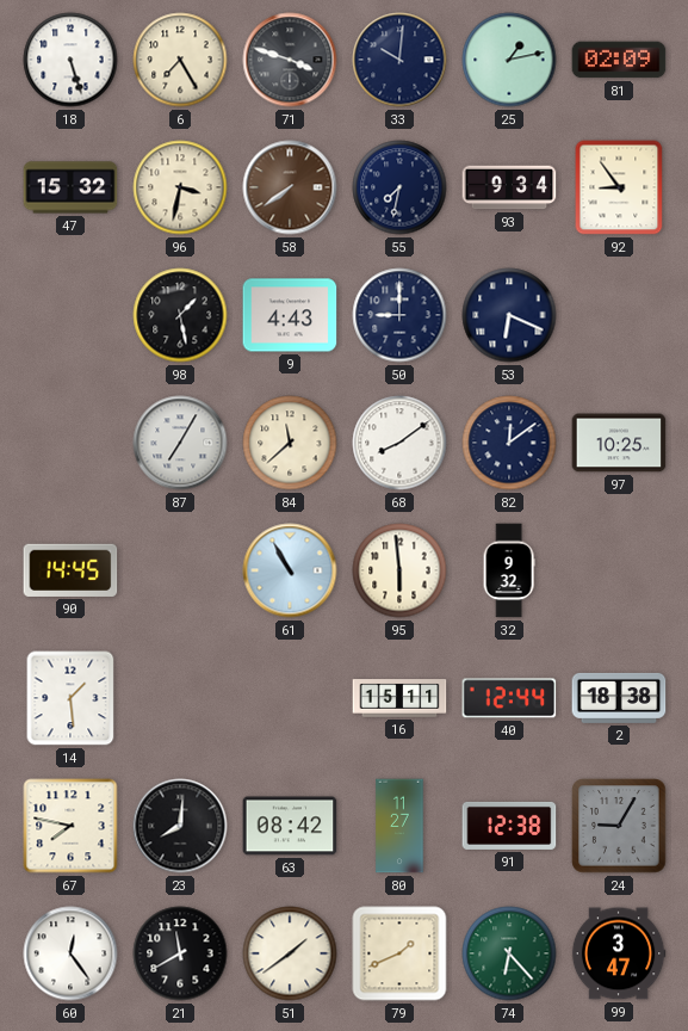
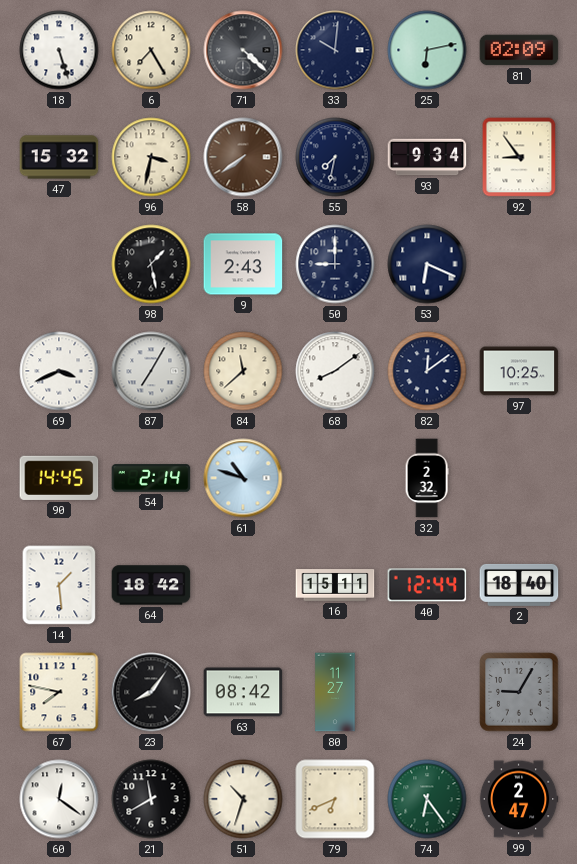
71: 3:48 -> 4:22 (243, 50)
25: 1:13 -> 6:13 (427, 50)
9: 4:43 -> 2:43 (243, 264)
69: none -> 3:41 (59, 371)
54: none -> 2:14 (151, 478)
61: 10:55 -> 10:48 (243, 478)
95: 5:59 -> none (399, 570)
32: 9:32 -> 2:32 (427, 478)
64: none -> 18:42 (151, 585)
2: 18:38 -> 18:40 (519, 585)
23: 8:01 -> 8:06 (151, 692)
91: 12:38 -> none (509, 826)
60: 12:24 -> 12:21 (59, 799)
51: 1:39 -> 10:33 (243, 799)
79: 1:41 -> 6:41 (335, 799)
74: 6:23 -> 6:24 (427, 799)
99: 3:47 -> 2:47 (519, 799)
